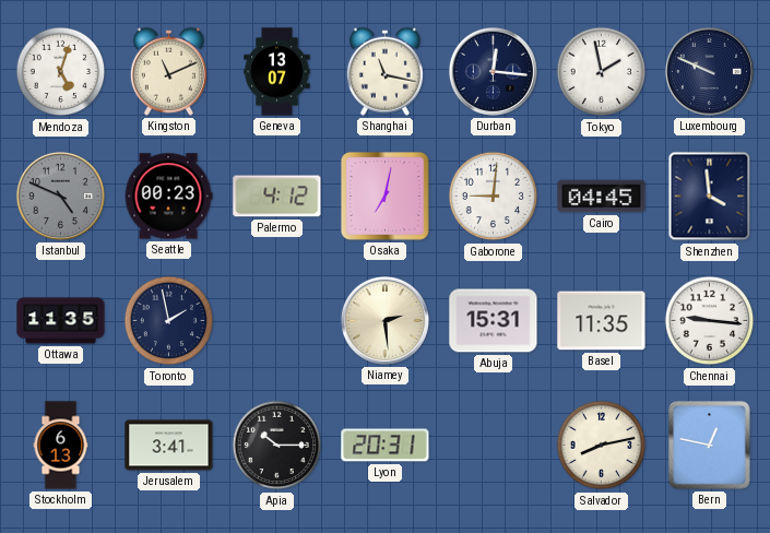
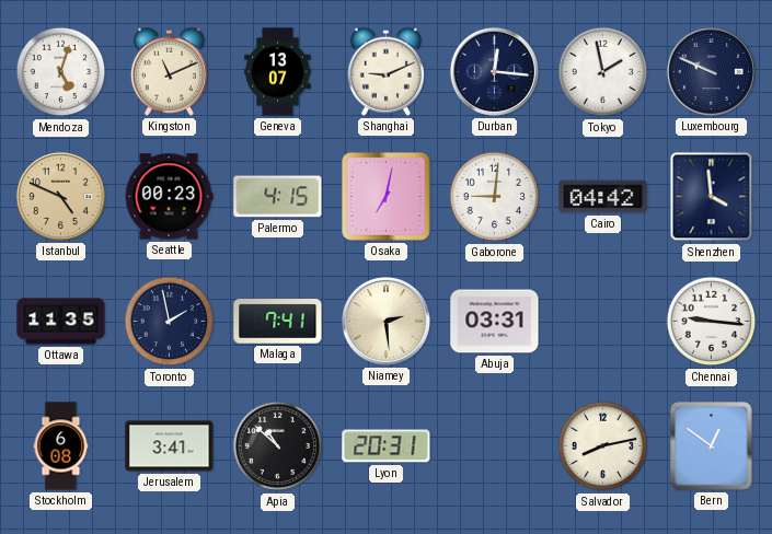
Shanghai: 11:17 -> 9:11 (385, 71)
Istanbul dial: grey -> champagne (60, 196)
Palermo: 4:12 -> 4:15 (278, 197)
Cairo: 04:45 -> 04:42 (603, 197)
Malaga: none -> 7:41 (278, 322)
Abuja: 15:31 -> 03:31 (495, 322)
Basel: 11:35 -> none (602, 321)
Stockholm: 6:13 -> 6:08 (61, 446)
Apia: 10:15 -> 10:52 (278, 446)
Bern: 12:47 -> 12:51 (712, 446)
